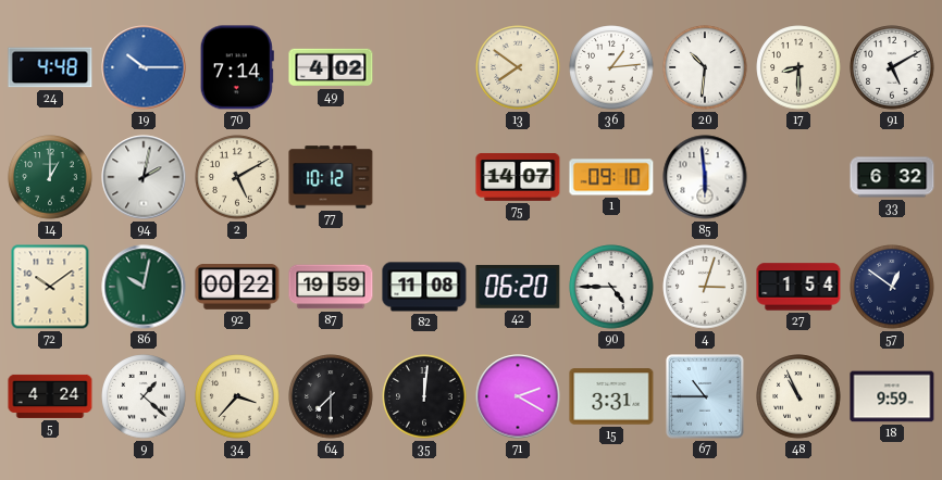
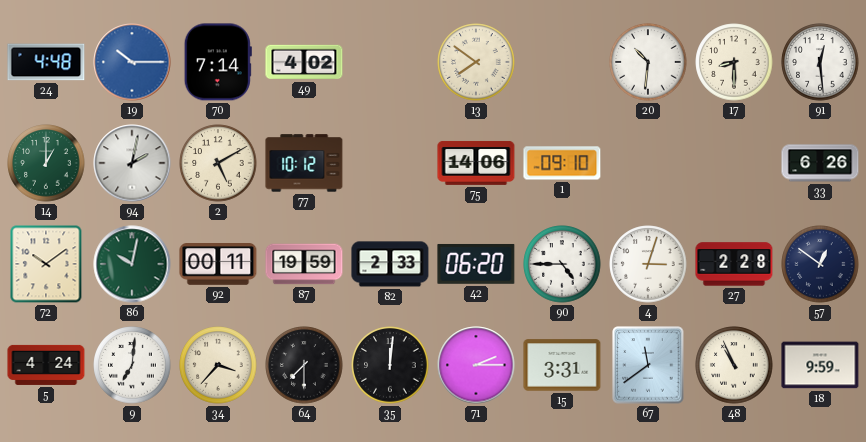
36: 1:14 -> none (611, 67)
91: 5:10 -> 12:29 (820, 62)
75: 14:07 -> 14:06 (476, 163)
85: 5:59 -> none (705, 177)
33: 6:32 -> 6:26 (820, 163)
92: 00:22 -> 00:11 (218, 264)
82: 11:08 -> 2:33 (390, 264)
27: 1:54 -> 2:28 (734, 264)
9: 1:22 -> 7:01 (132, 365)
71: 2:20 -> 2:15 (476, 365)
67: 10:45 -> 11:39 (648, 365)
